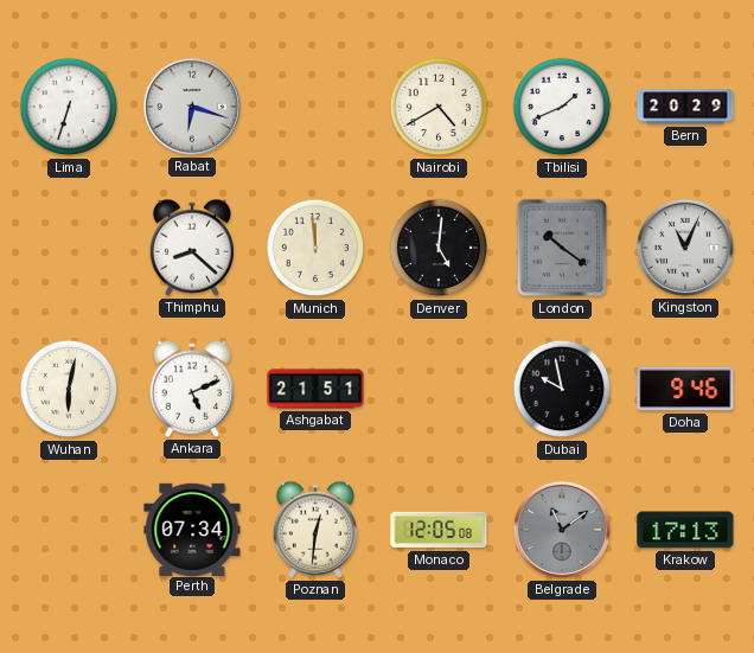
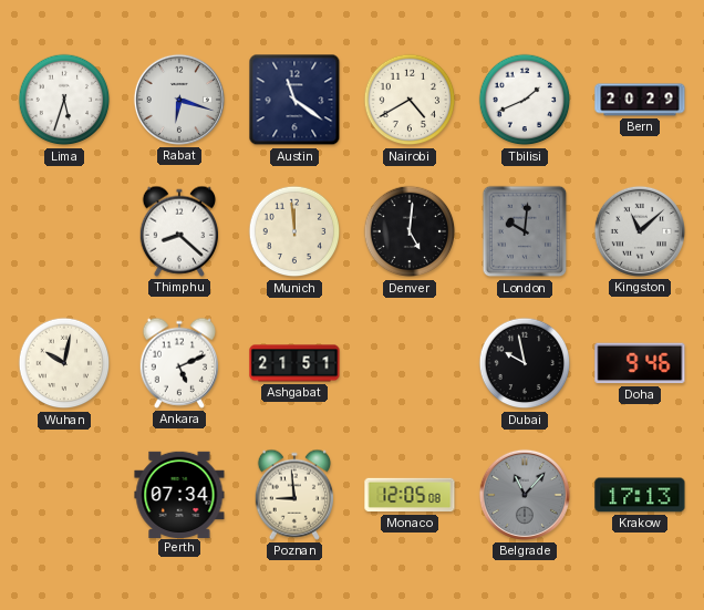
Lima: 6:33 -> 5:33 (64, 100)
Austin: none -> 11:21 (294, 100)
London: 10:21 -> 10:01 (525, 231)
Kingston: 11:04 -> 11:08 (640, 231)
Wuhan: 6:02 -> 10:02 (64, 363)
Poznan: 12:31 -> 8:59 (293, 495)
Belgrade: 11:09 -> 11:07 (525, 495)
